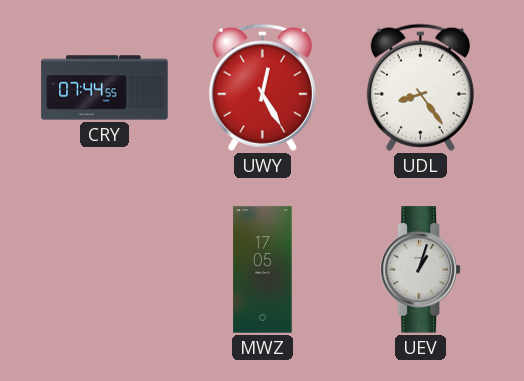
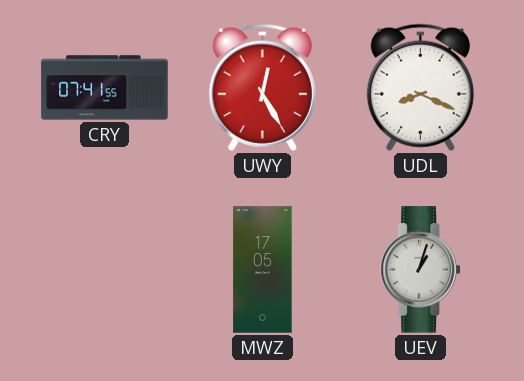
CRY: 07:44 -> 07:41 (105, 88)
UDL: 8:24 -> 8:19 (420, 87)
